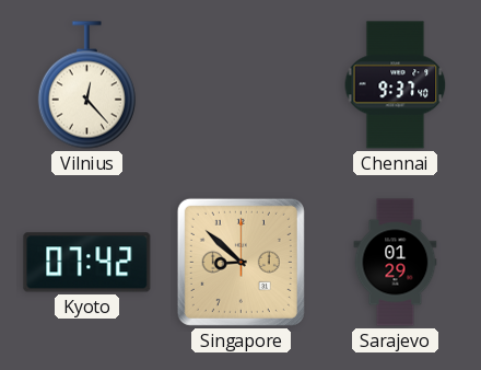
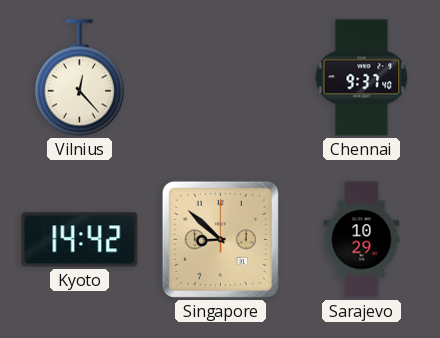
Kyoto: 07:42 -> 14:42 (80, 240)
Sarajevo: 01:29 -> 10:29 (362, 240)
